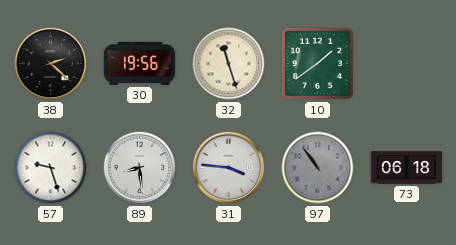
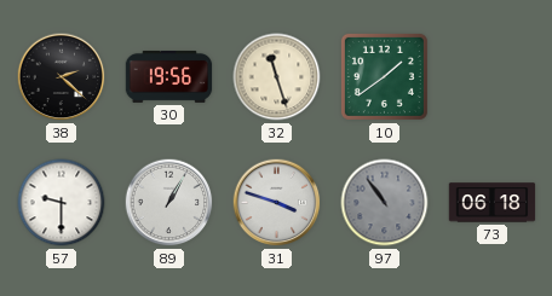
57: 9:27 -> 9:30 (62, 203)
89: 8:29 -> 1:05 (169, 203)
31: 3:46 -> 3:48 (277, 203)
